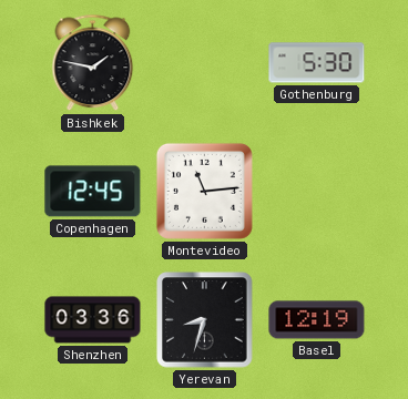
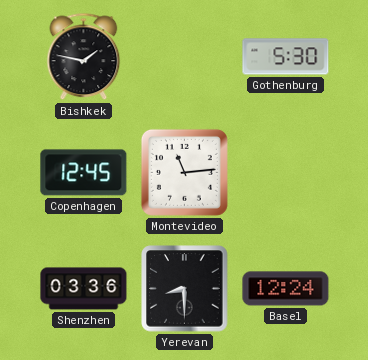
Yerevan: 8:33 -> 8:30 (185, 289)
Basel: 12:19 -> 12:24 (286, 289)
